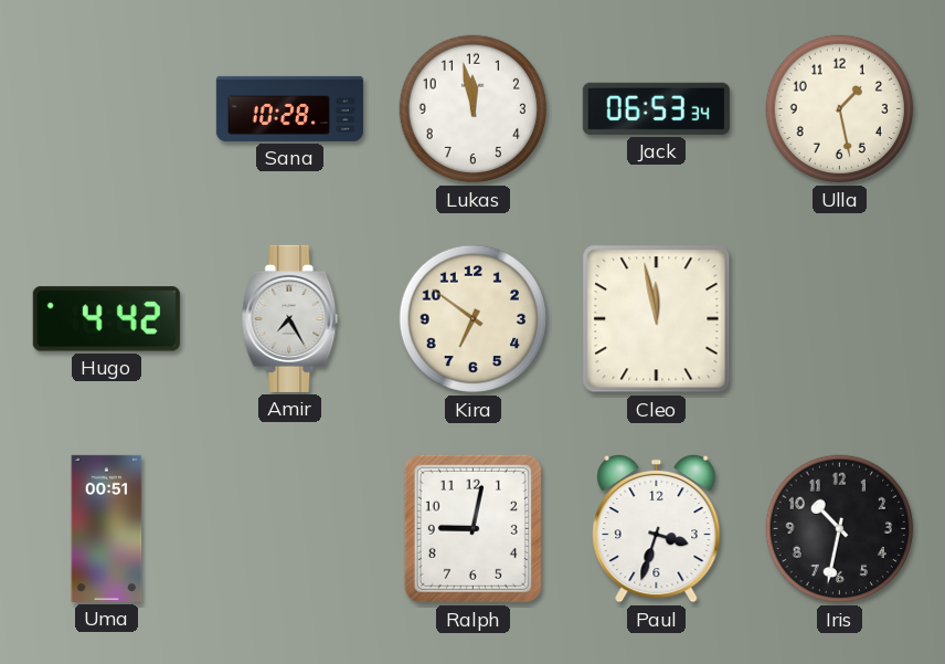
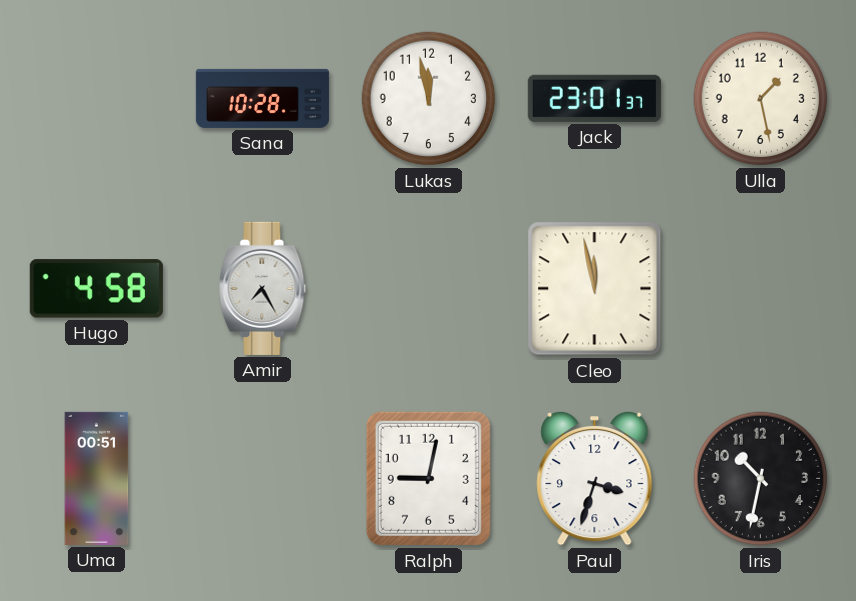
Jack: 06:53 -> 23:01 (594, 98)
Hugo: 4:42 -> 4:58 (96, 289)
Kira: 6:51 -> none (474, 319)
